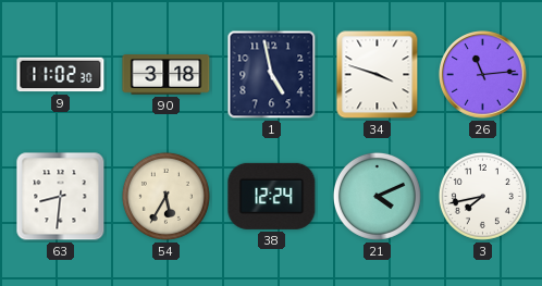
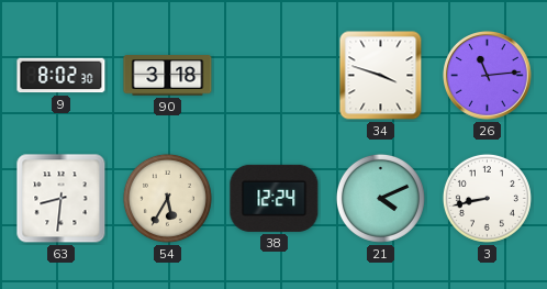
9: 11:02 -> 8:02 (62, 76)
1: 4:58 -> none (272, 75)
3: 7:43 -> 8:43 (487, 198)
